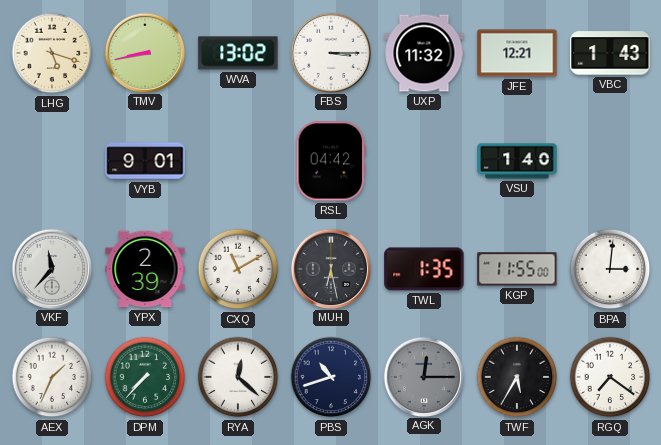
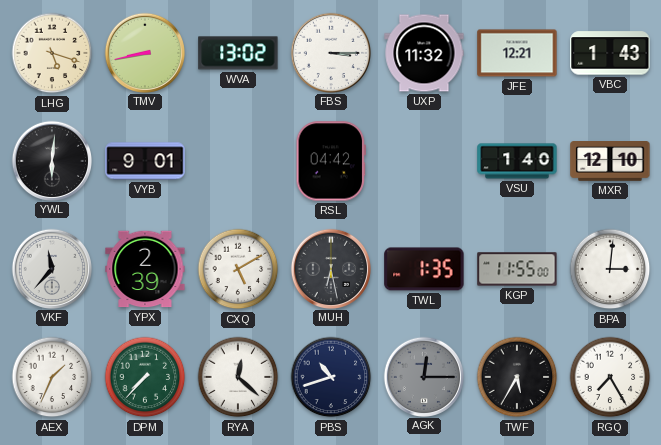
YWL: none -> 6:01 (51, 160)
MXR: none -> 12:10 (610, 162)
CXQ: 11:10 -> 5:10 (238, 269)
RGQ: 7:21 -> 7:25 (610, 377)
